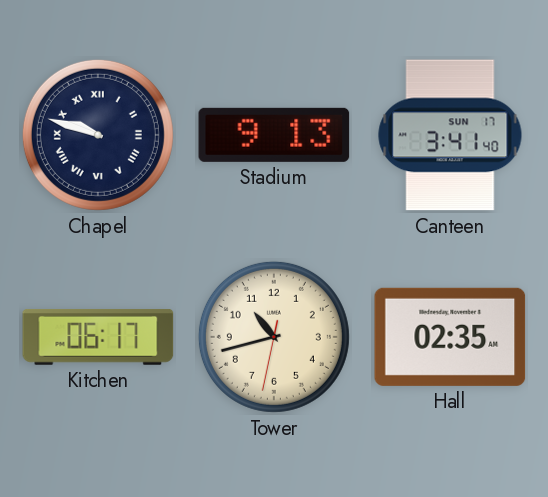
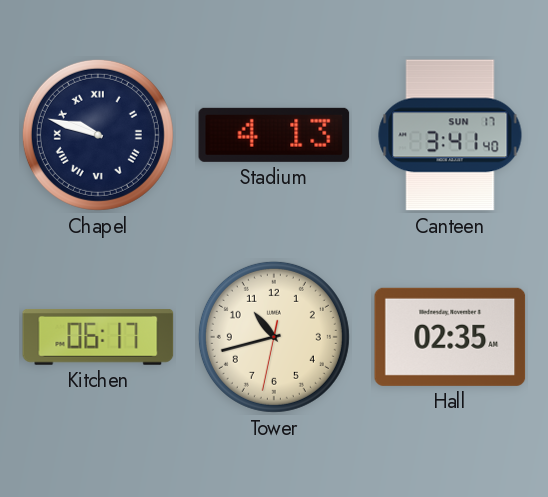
Stadium: 9:13 -> 4:13 (274, 135)
